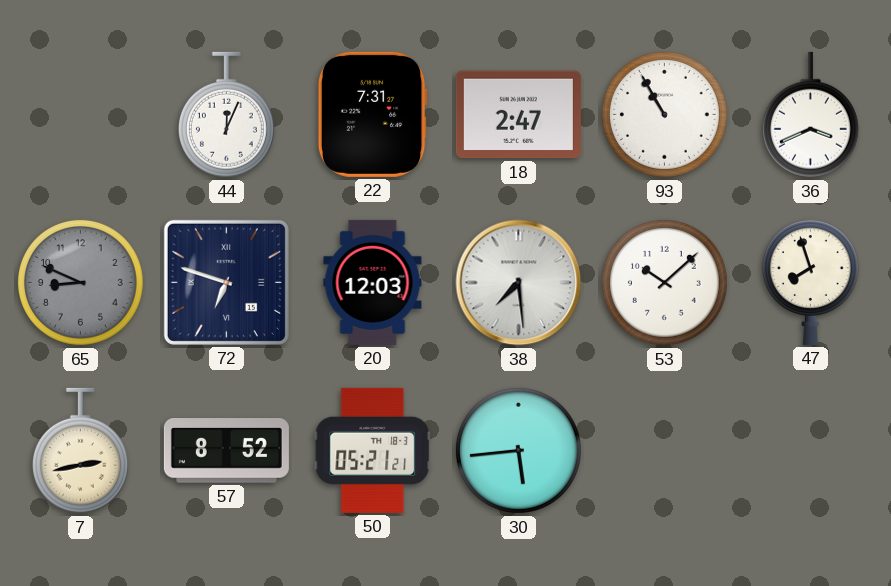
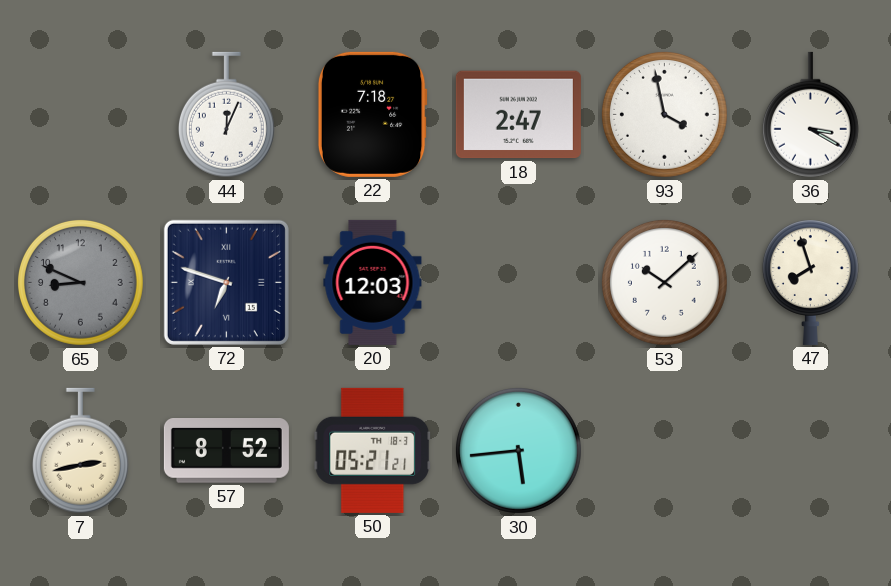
22: 7:31 -> 7:18 (372, 114)
93: 10:55 -> 3:58 (664, 114)
36: 3:41 -> 3:20 (810, 115)
38: 7:29 -> none (519, 283)
